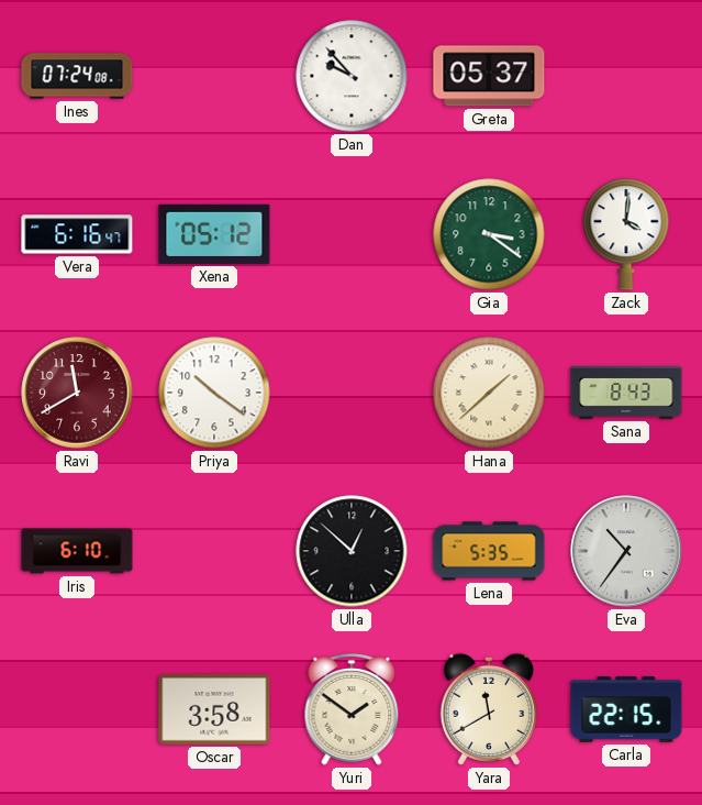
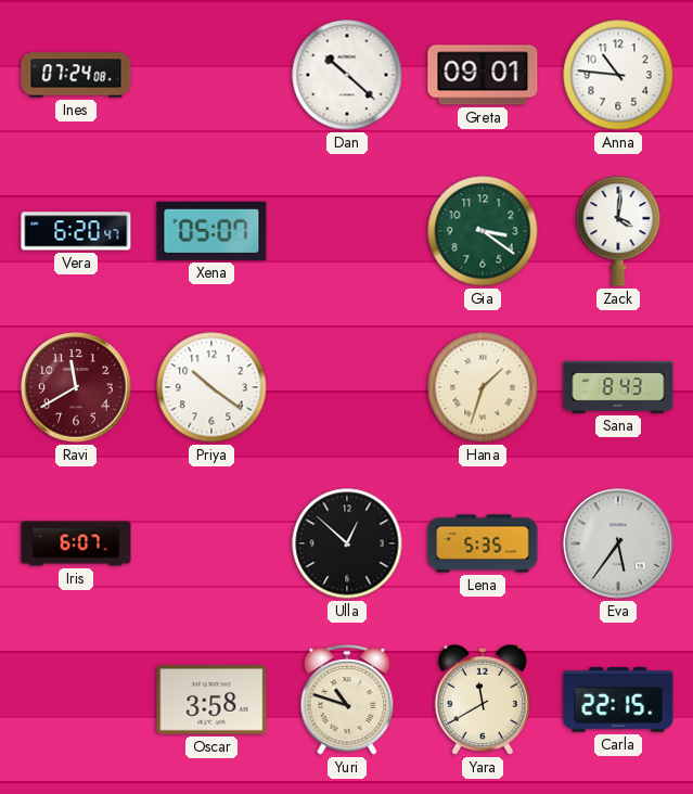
Dan: 9:53 -> 10:22 (347, 75)
Greta: 05:37 -> 09:01 (483, 75)
Anna: none -> 10:46 (618, 75)
Vera: 6:16 -> 6:20 (76, 231)
Xena: 05:12 -> 05:07 (211, 231)
Hana: 1:38 -> 1:33 (483, 387)
Iris: 6:10 -> 6:07 (76, 543)
Eva: 10:36 -> 5:36 (618, 543)
Yuri: 1:51 -> 10:48 (347, 701)
